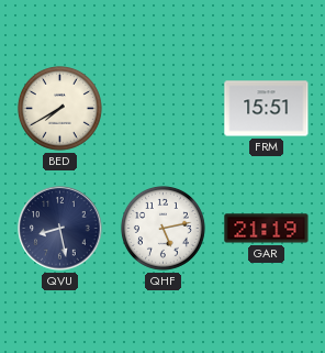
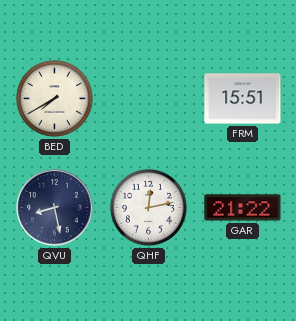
QHF: 5:13 -> 12:13 (148, 207)
GAR: 21:19 -> 21:22 (243, 208)
